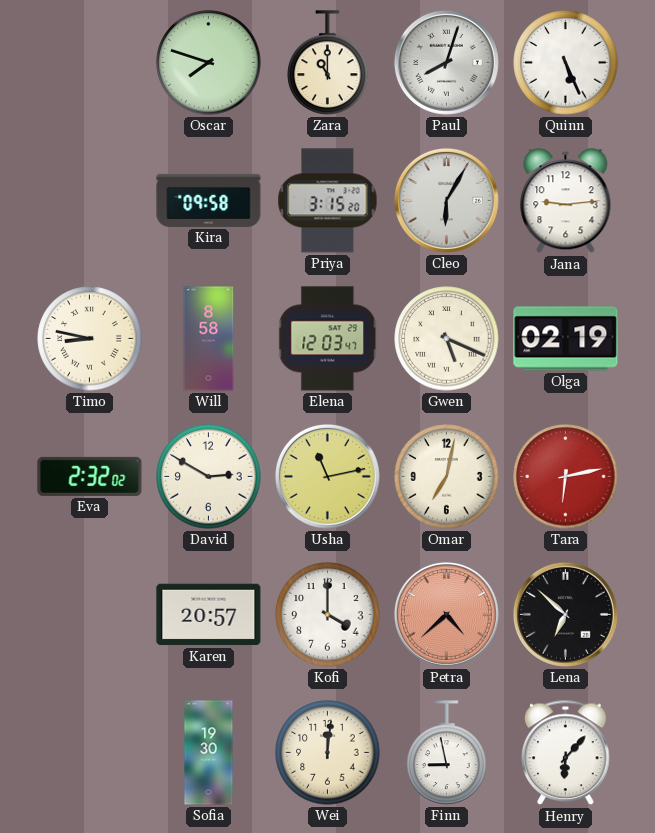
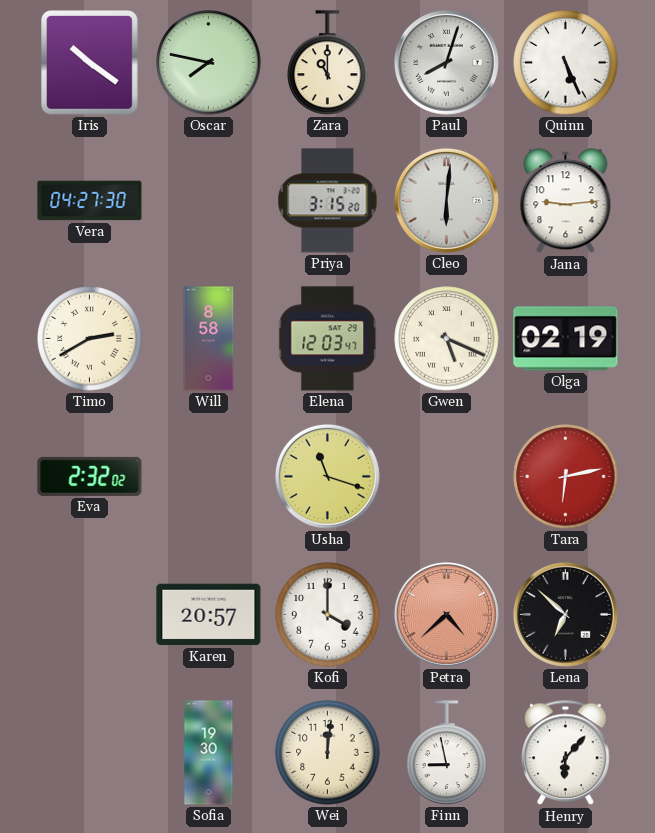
Iris: none -> 10:21 (90, 63)
Oscar: 7:48 -> 7:47 (209, 63)
Vera: none -> 04:27 (90, 201)
Kira: 09:58 -> none (209, 200)
Cleo: 6:05 -> 6:01 (446, 200)
Timo: 8:47 -> 2:40 (90, 339)
David: 2:50 -> none (209, 477)
Usha: 11:13 -> 11:18 (327, 476)
Omar: 7:02 -> none (447, 477)
